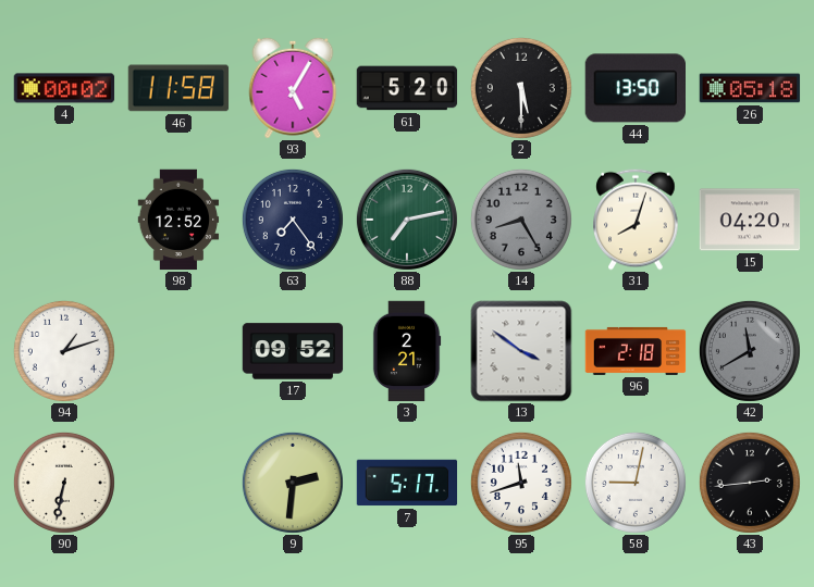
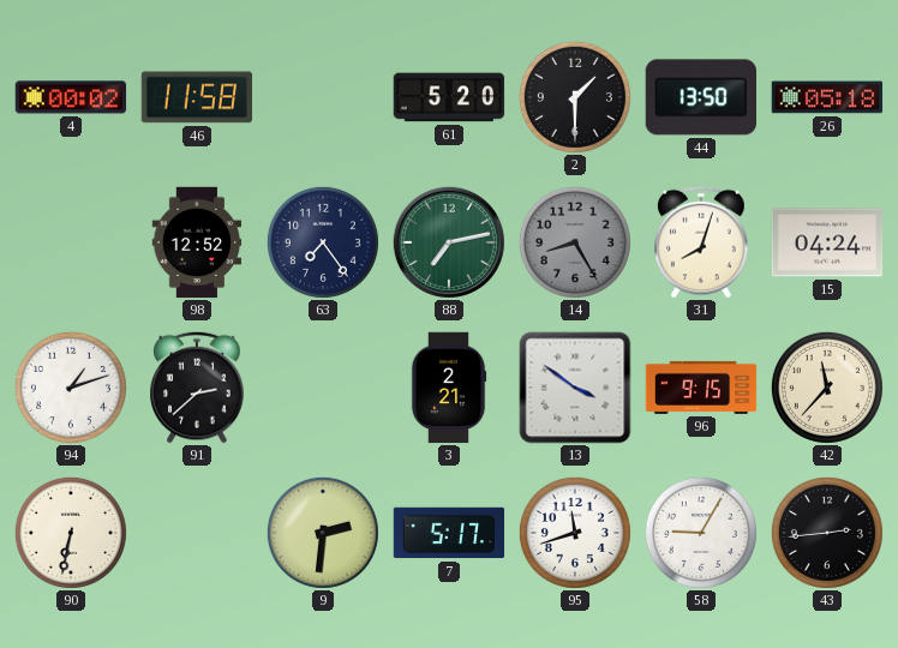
93: 5:05 -> none (293, 88)
2: 5:30 -> 1:30 (575, 97)
15: 04:20 -> 04:24 (827, 242)
91: none -> 2:38 (197, 388)
17: 09:52 -> none (293, 351)
96: 2:18 -> 9:15 (701, 388)
42: 11:40 -> 11:37 (827, 388)
42 dial: grey -> cream (827, 388)
58: 9:02 -> 9:05 (701, 533)
